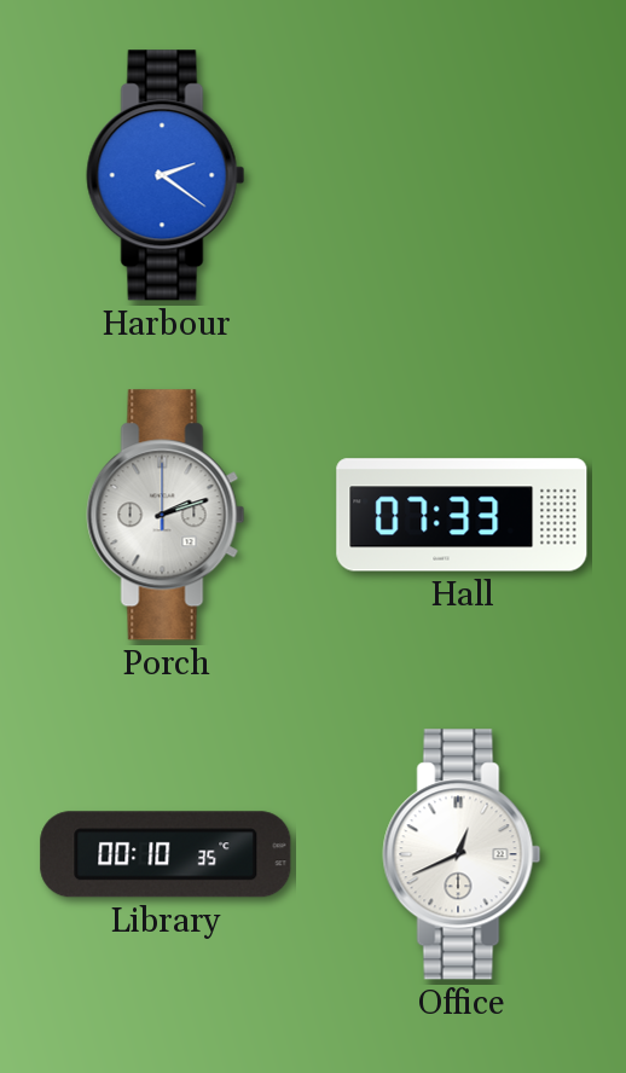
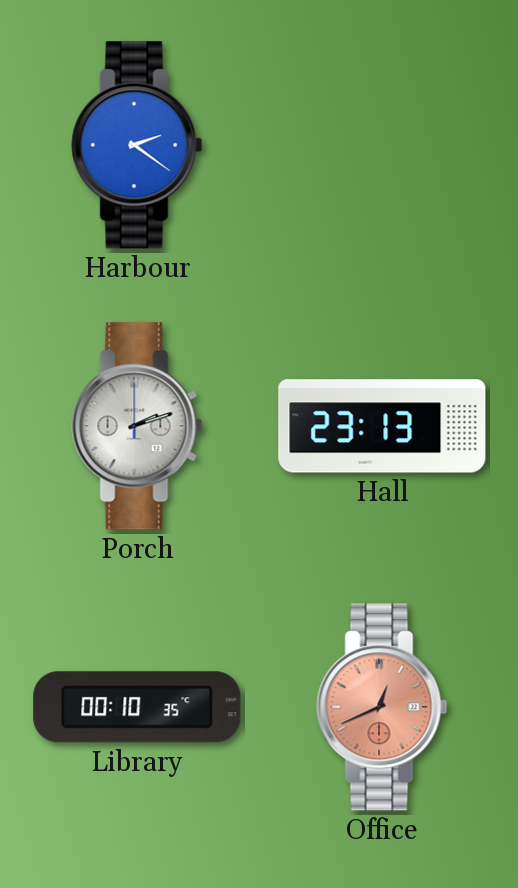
Hall: 07:33 -> 23:13 (382, 426)
Office dial: white -> salmon (382, 707)
